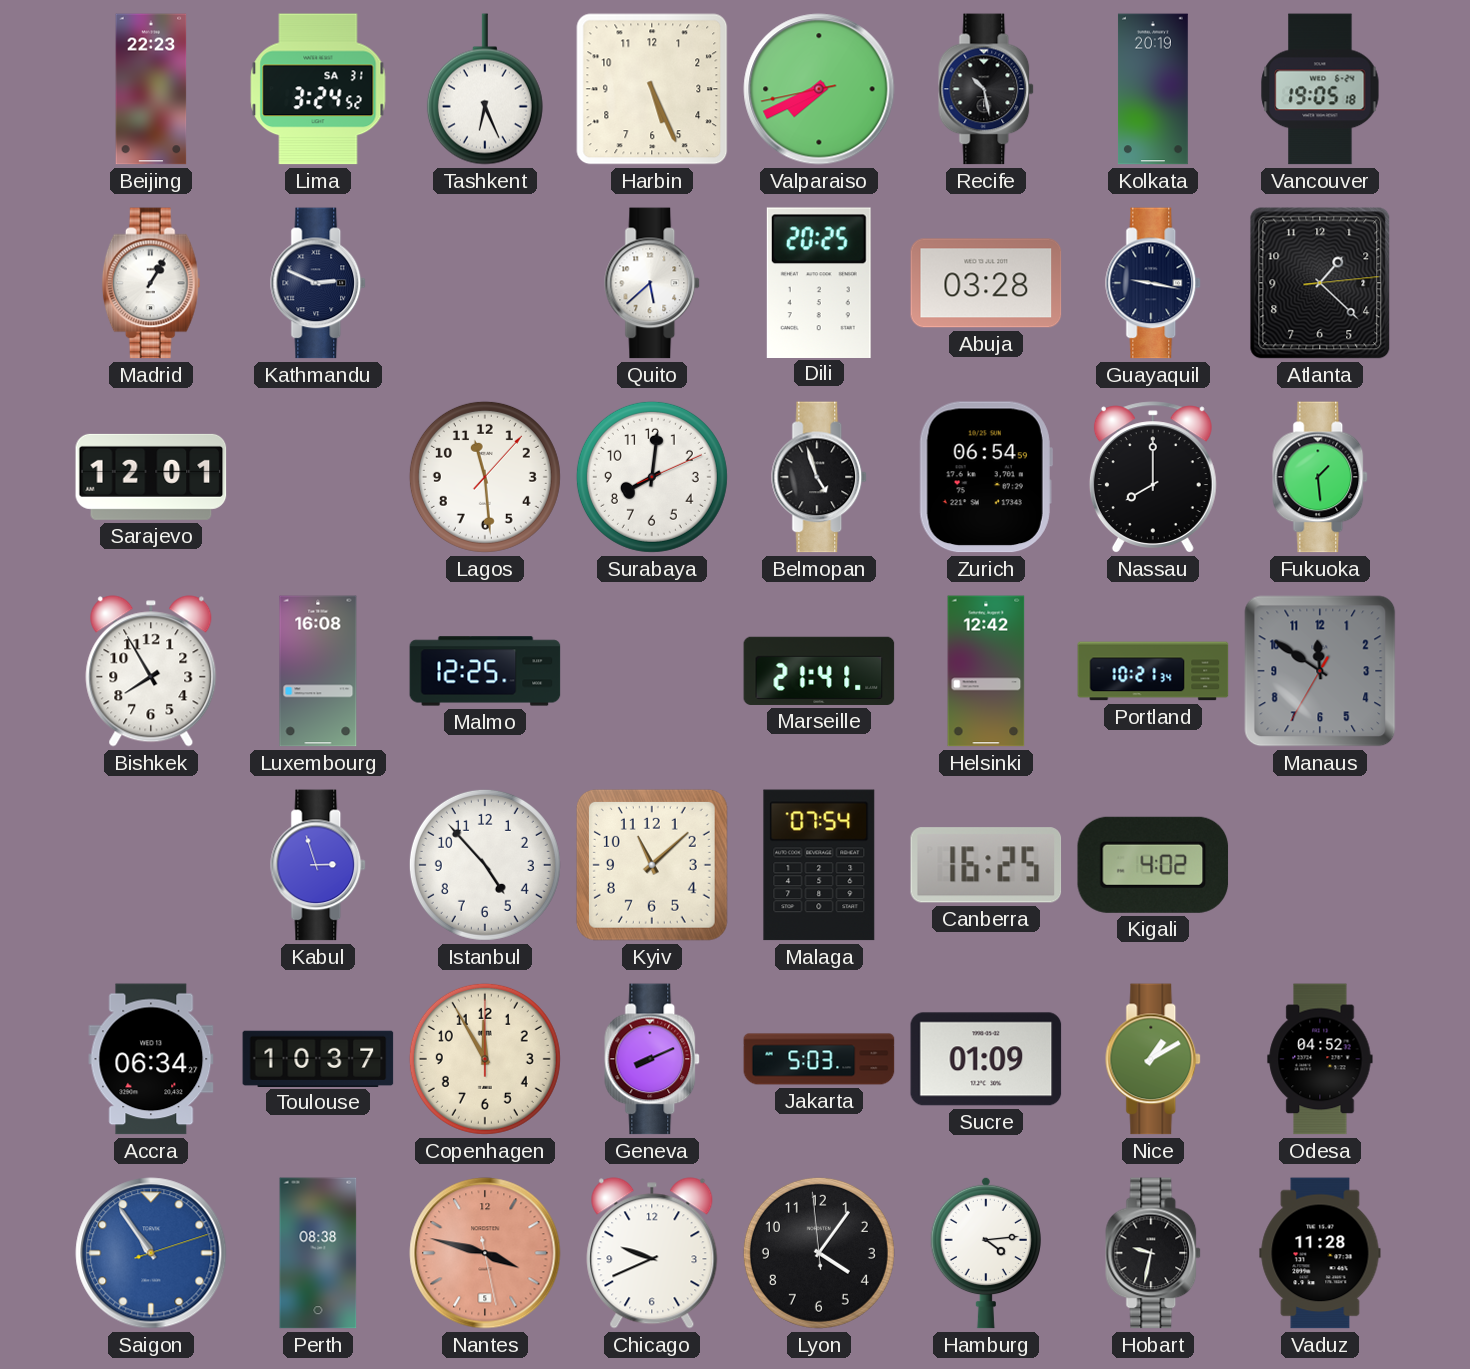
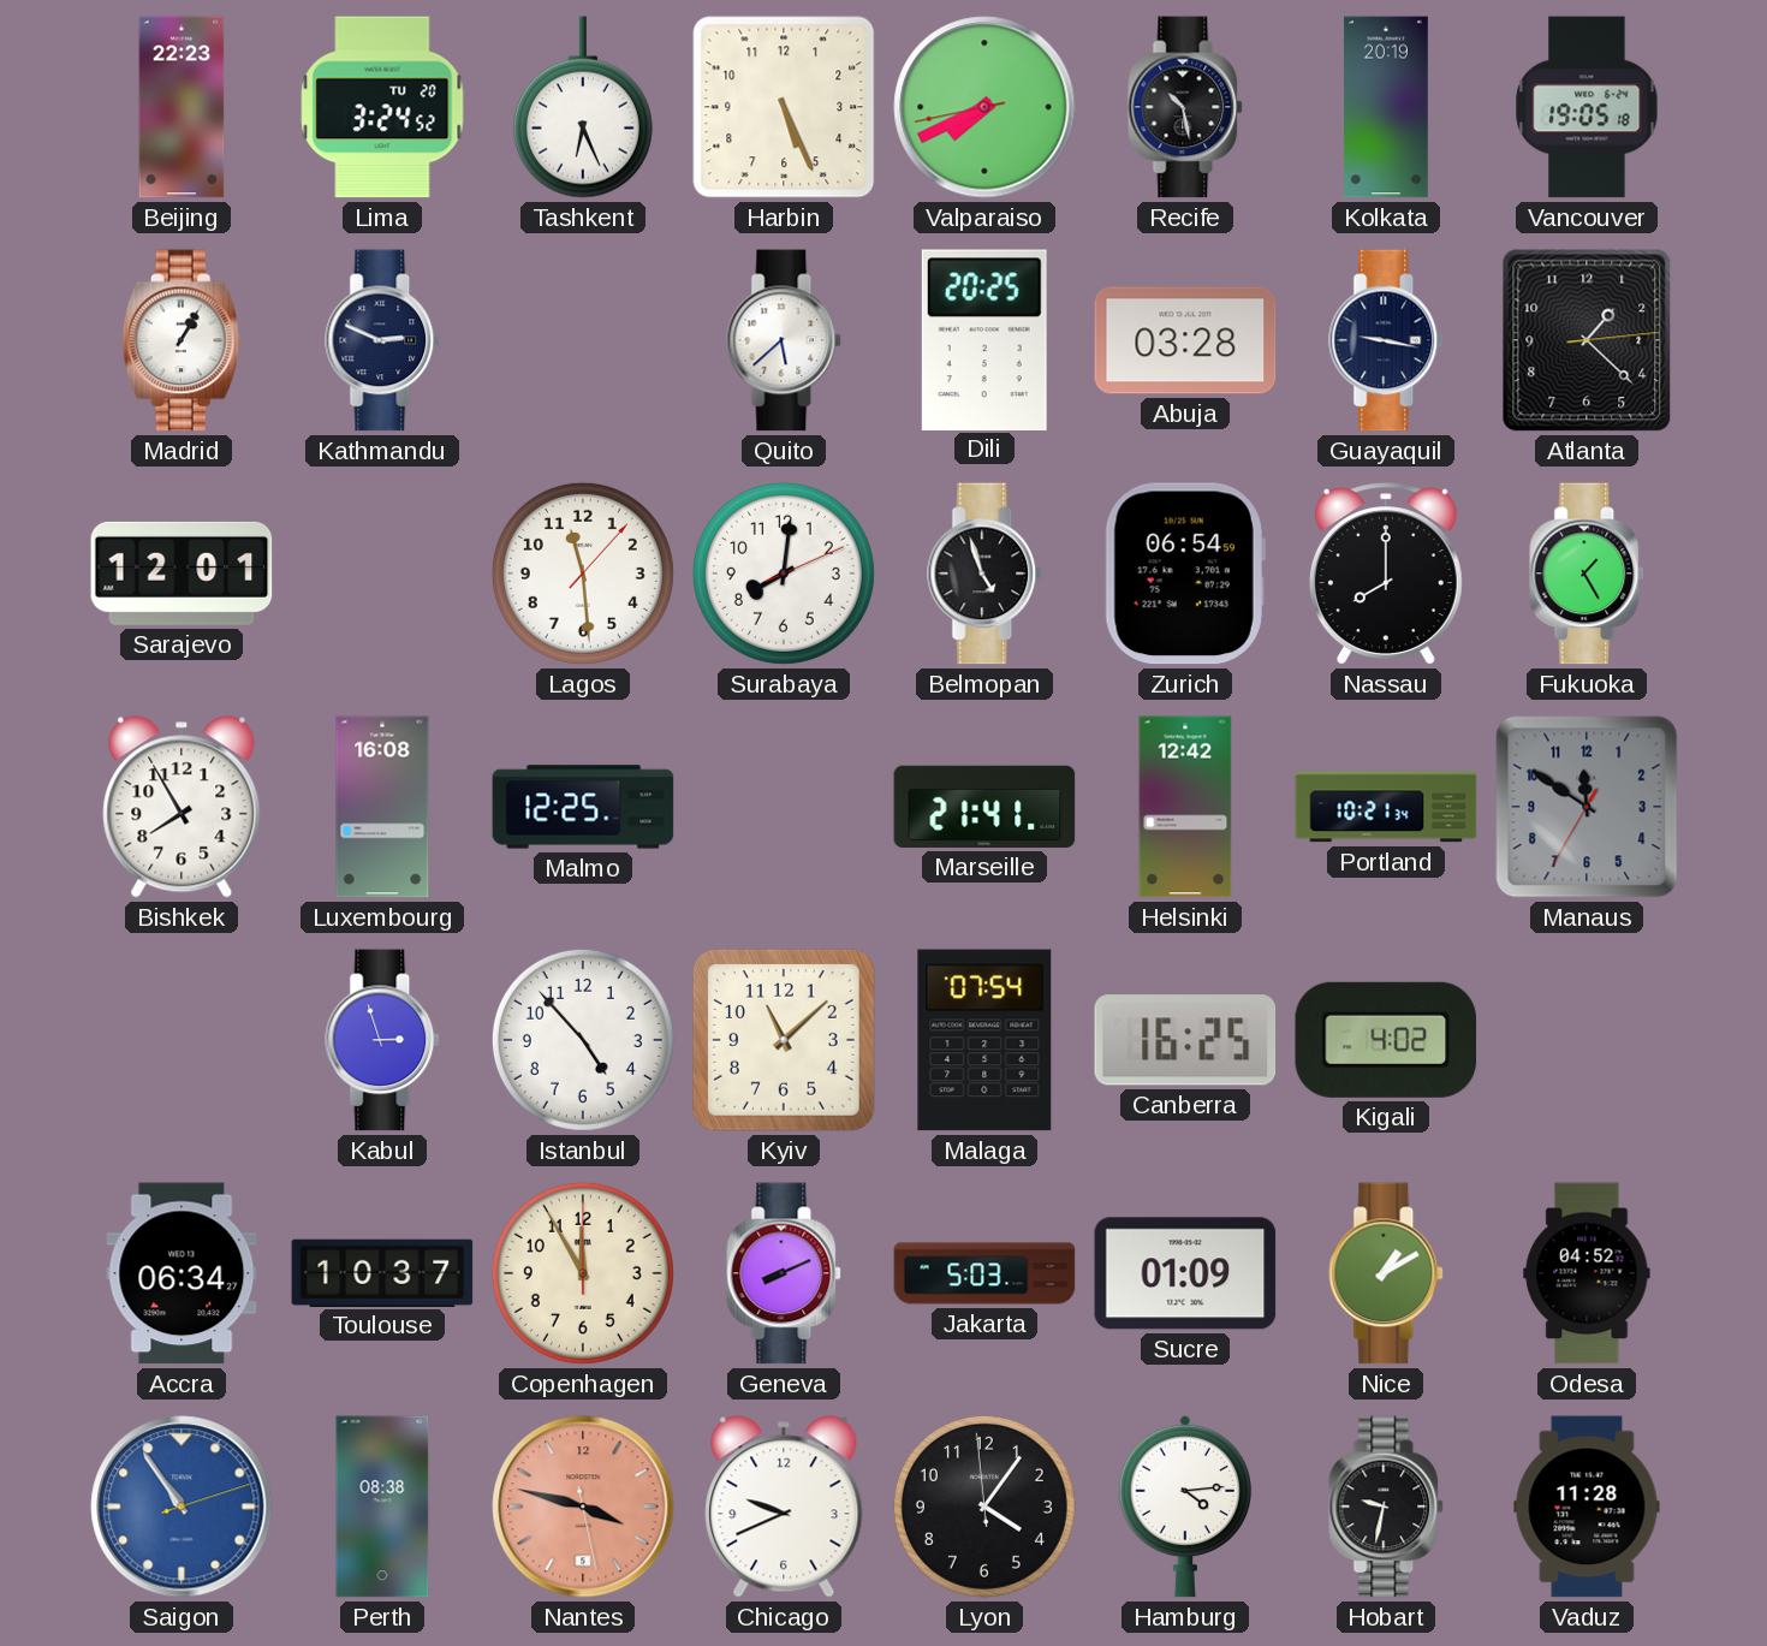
Lima date: SA 31 -> TU 20 (382, 107)
Fukuoka: 1:29 -> 1:25 (1588, 574)
